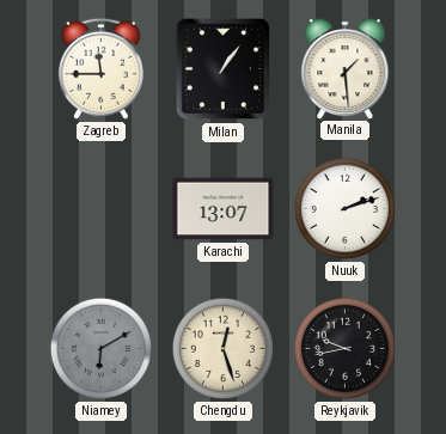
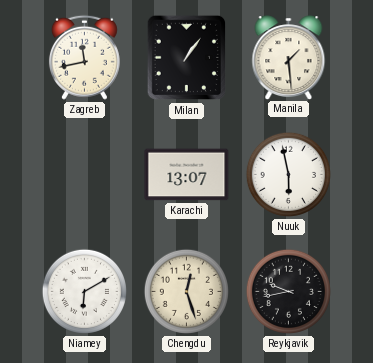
Zagreb: 11:45 -> 11:43 (84, 57)
Nuuk: 2:12 -> 5:58 (288, 174)
Niamey dial: grey -> white (84, 291)
